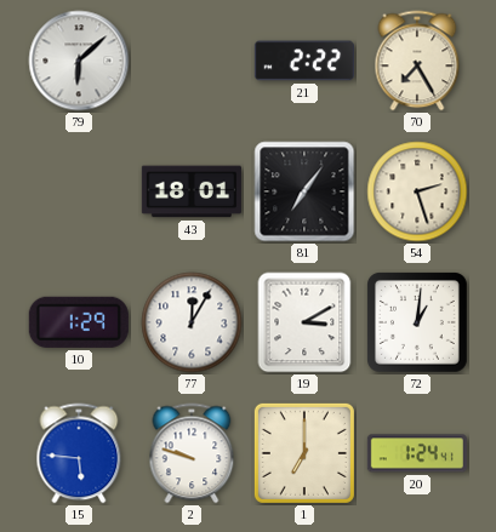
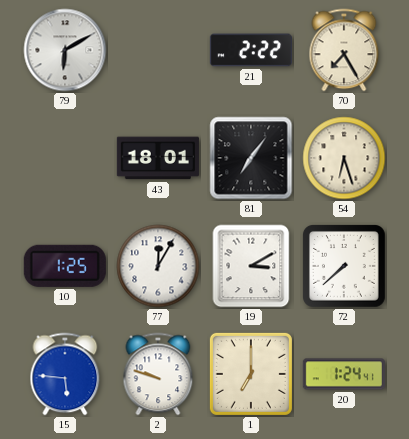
79: 6:08 -> 6:10 (65, 50)
54: 2:27 -> 6:27 (344, 158)
10: 1:29 -> 1:25 (65, 266)
72: 1:01 -> 7:38 (344, 266)
